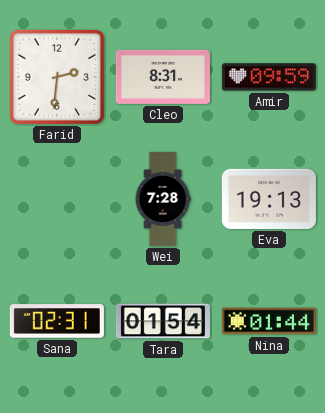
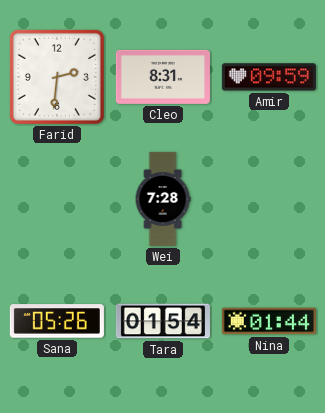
Eva: 19:13 -> none (269, 199)
Sana: 02:31 -> 05:26 (57, 321)
